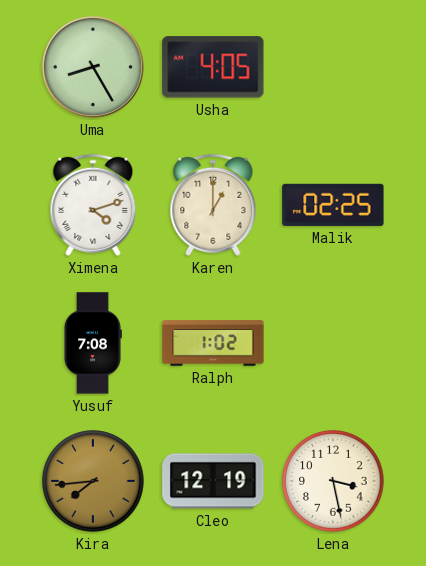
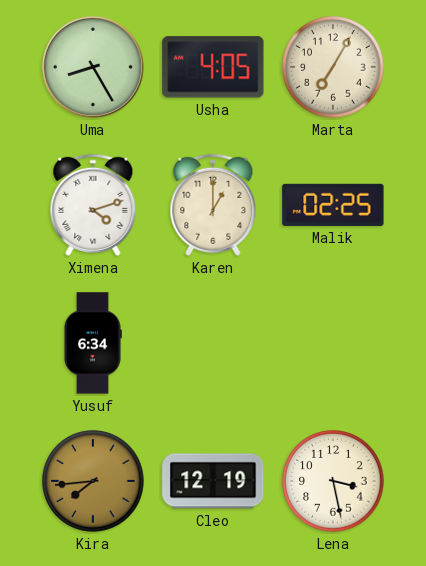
Marta: none -> 7:05 (333, 67)
Yusuf: 7:08 -> 6:34 (93, 343)
Ralph: 1:02 -> none (213, 343)
